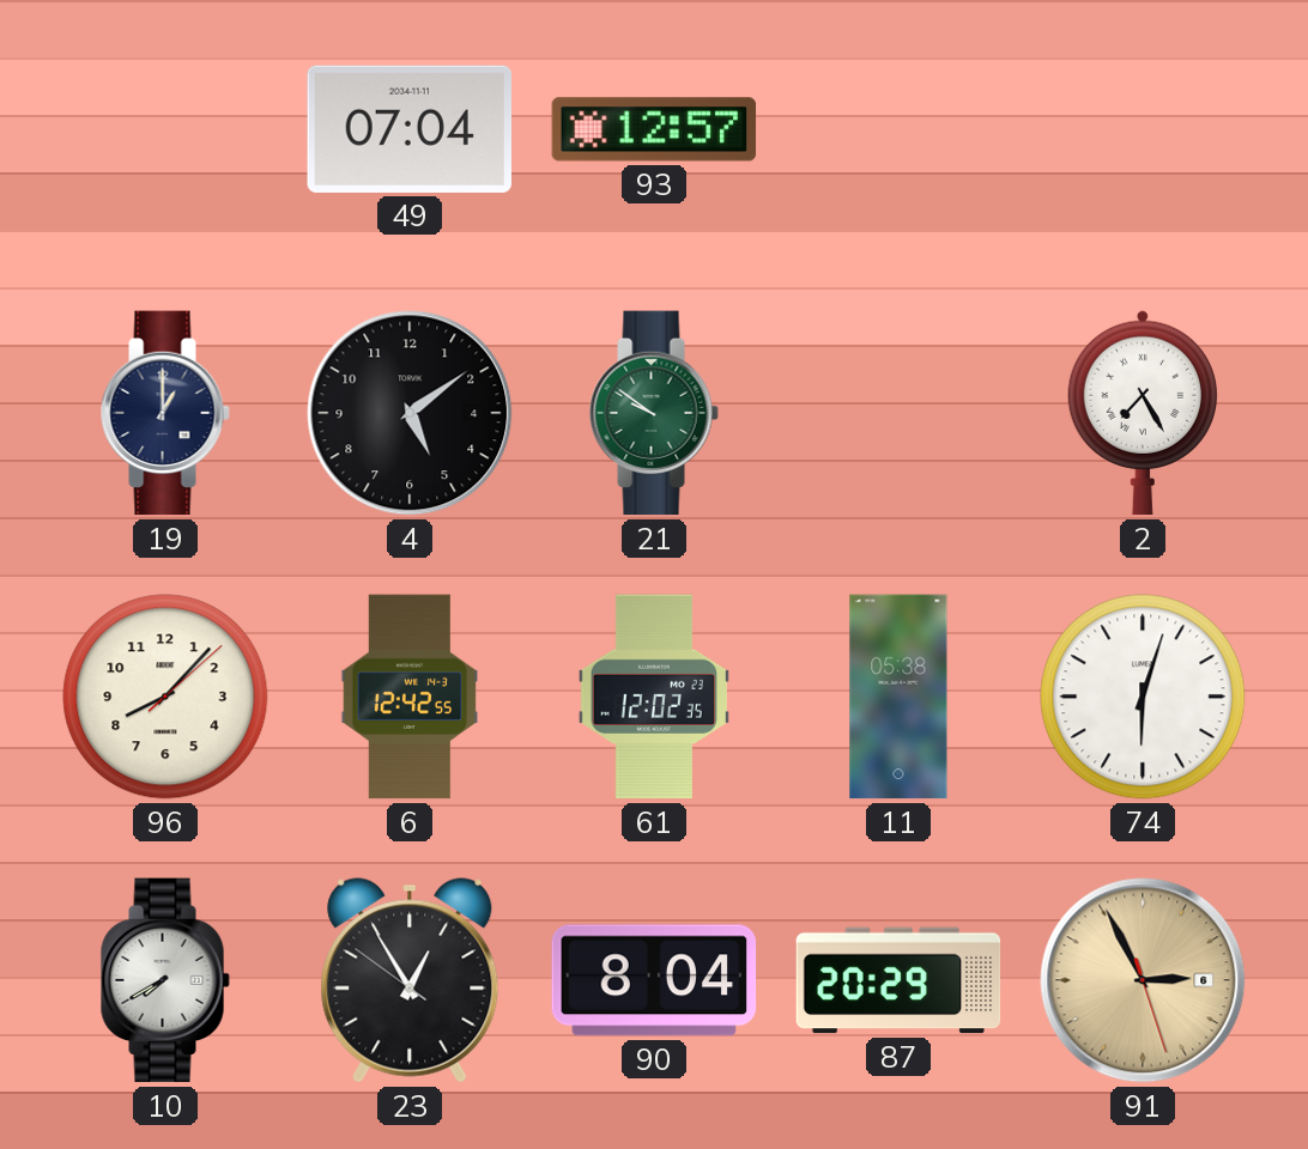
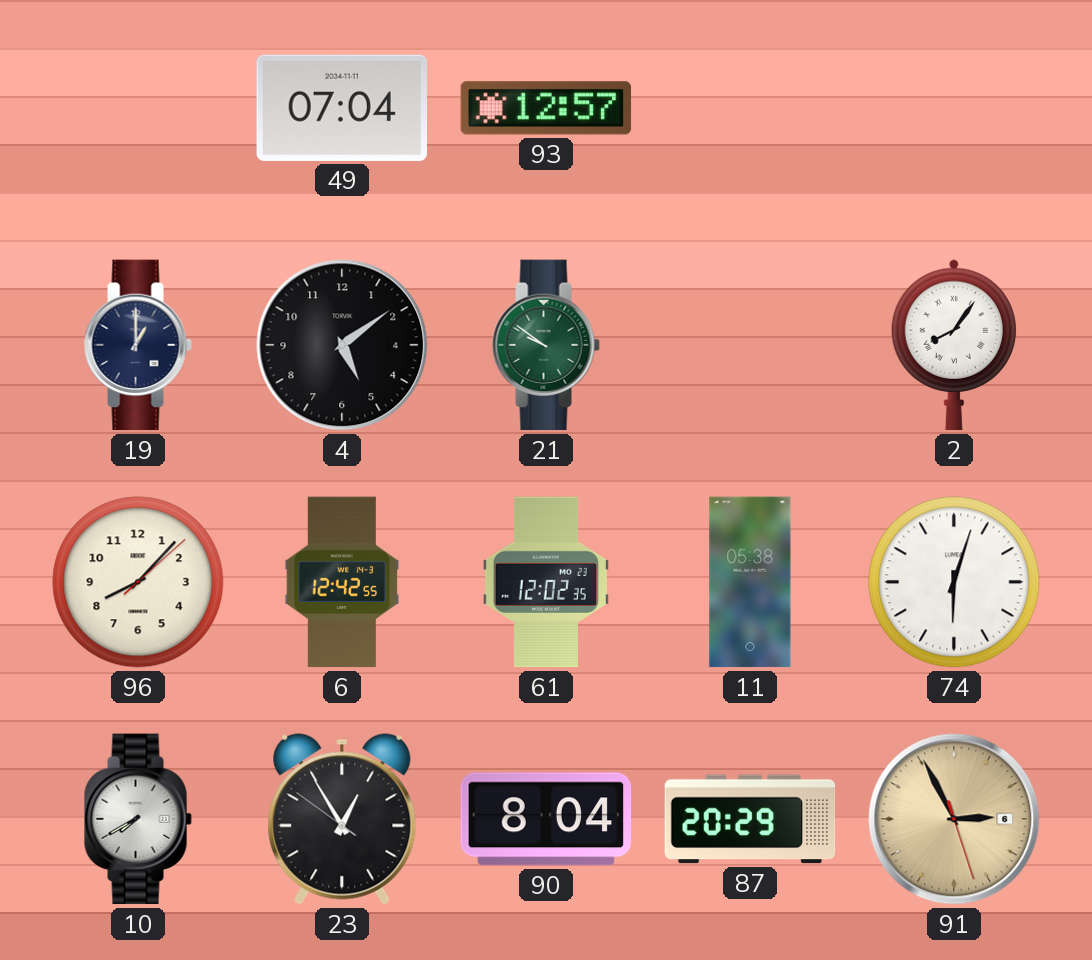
2: 7:25 -> 8:06 (953, 345)
